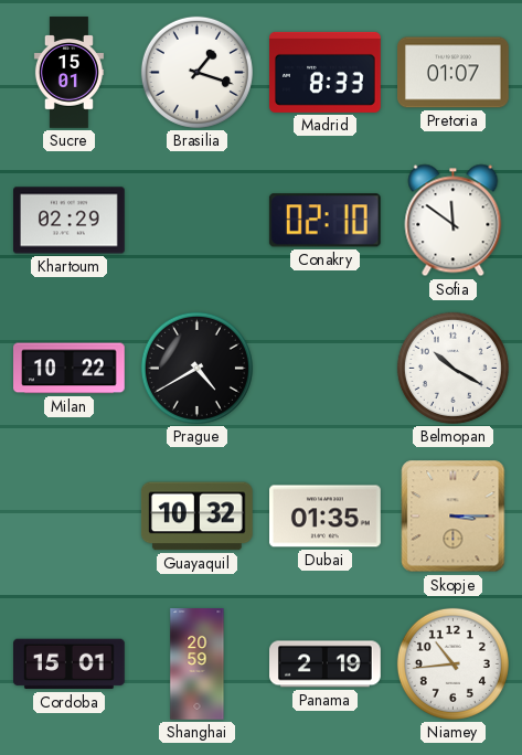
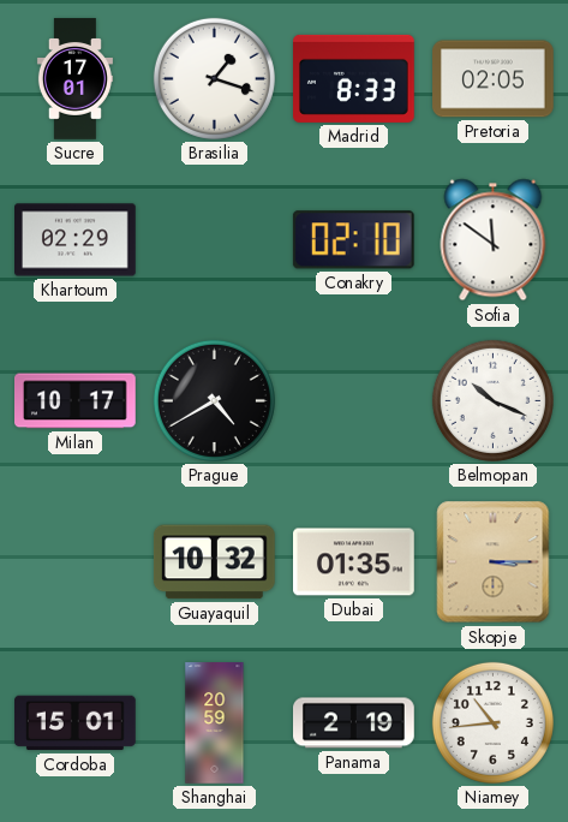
Sucre: 15:01 -> 17:01 (74, 79)
Pretoria: 01:07 -> 02:05 (494, 79)
Milan: 10:22 -> 10:17 (76, 401)
Belmopan: 10:20 -> 10:19 (492, 400)
